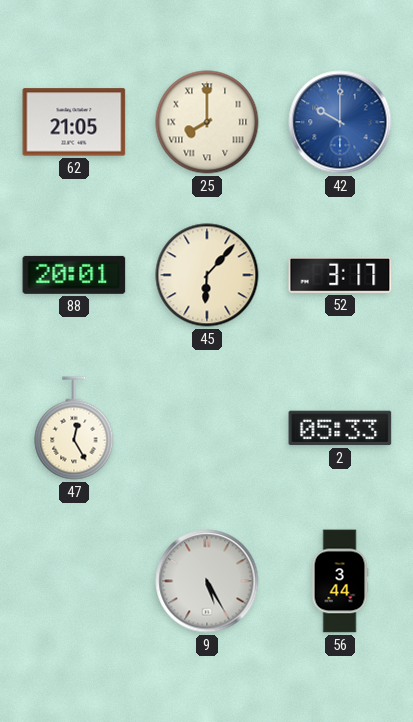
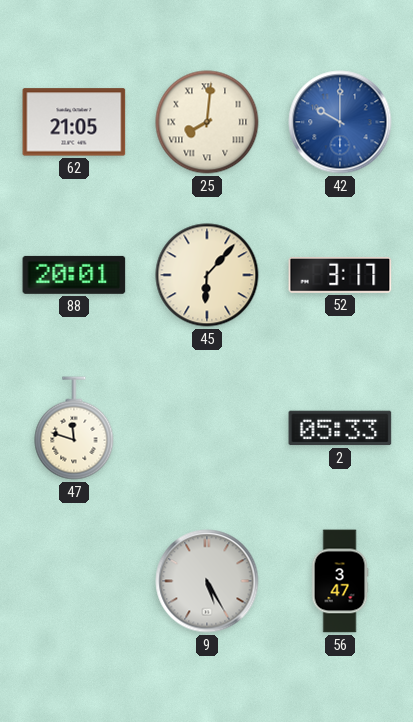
25: 8:00 -> 8:01 (207, 122)
47: 12:25 -> 11:48 (74, 428)
56: 3:44 -> 3:47 (340, 581)
